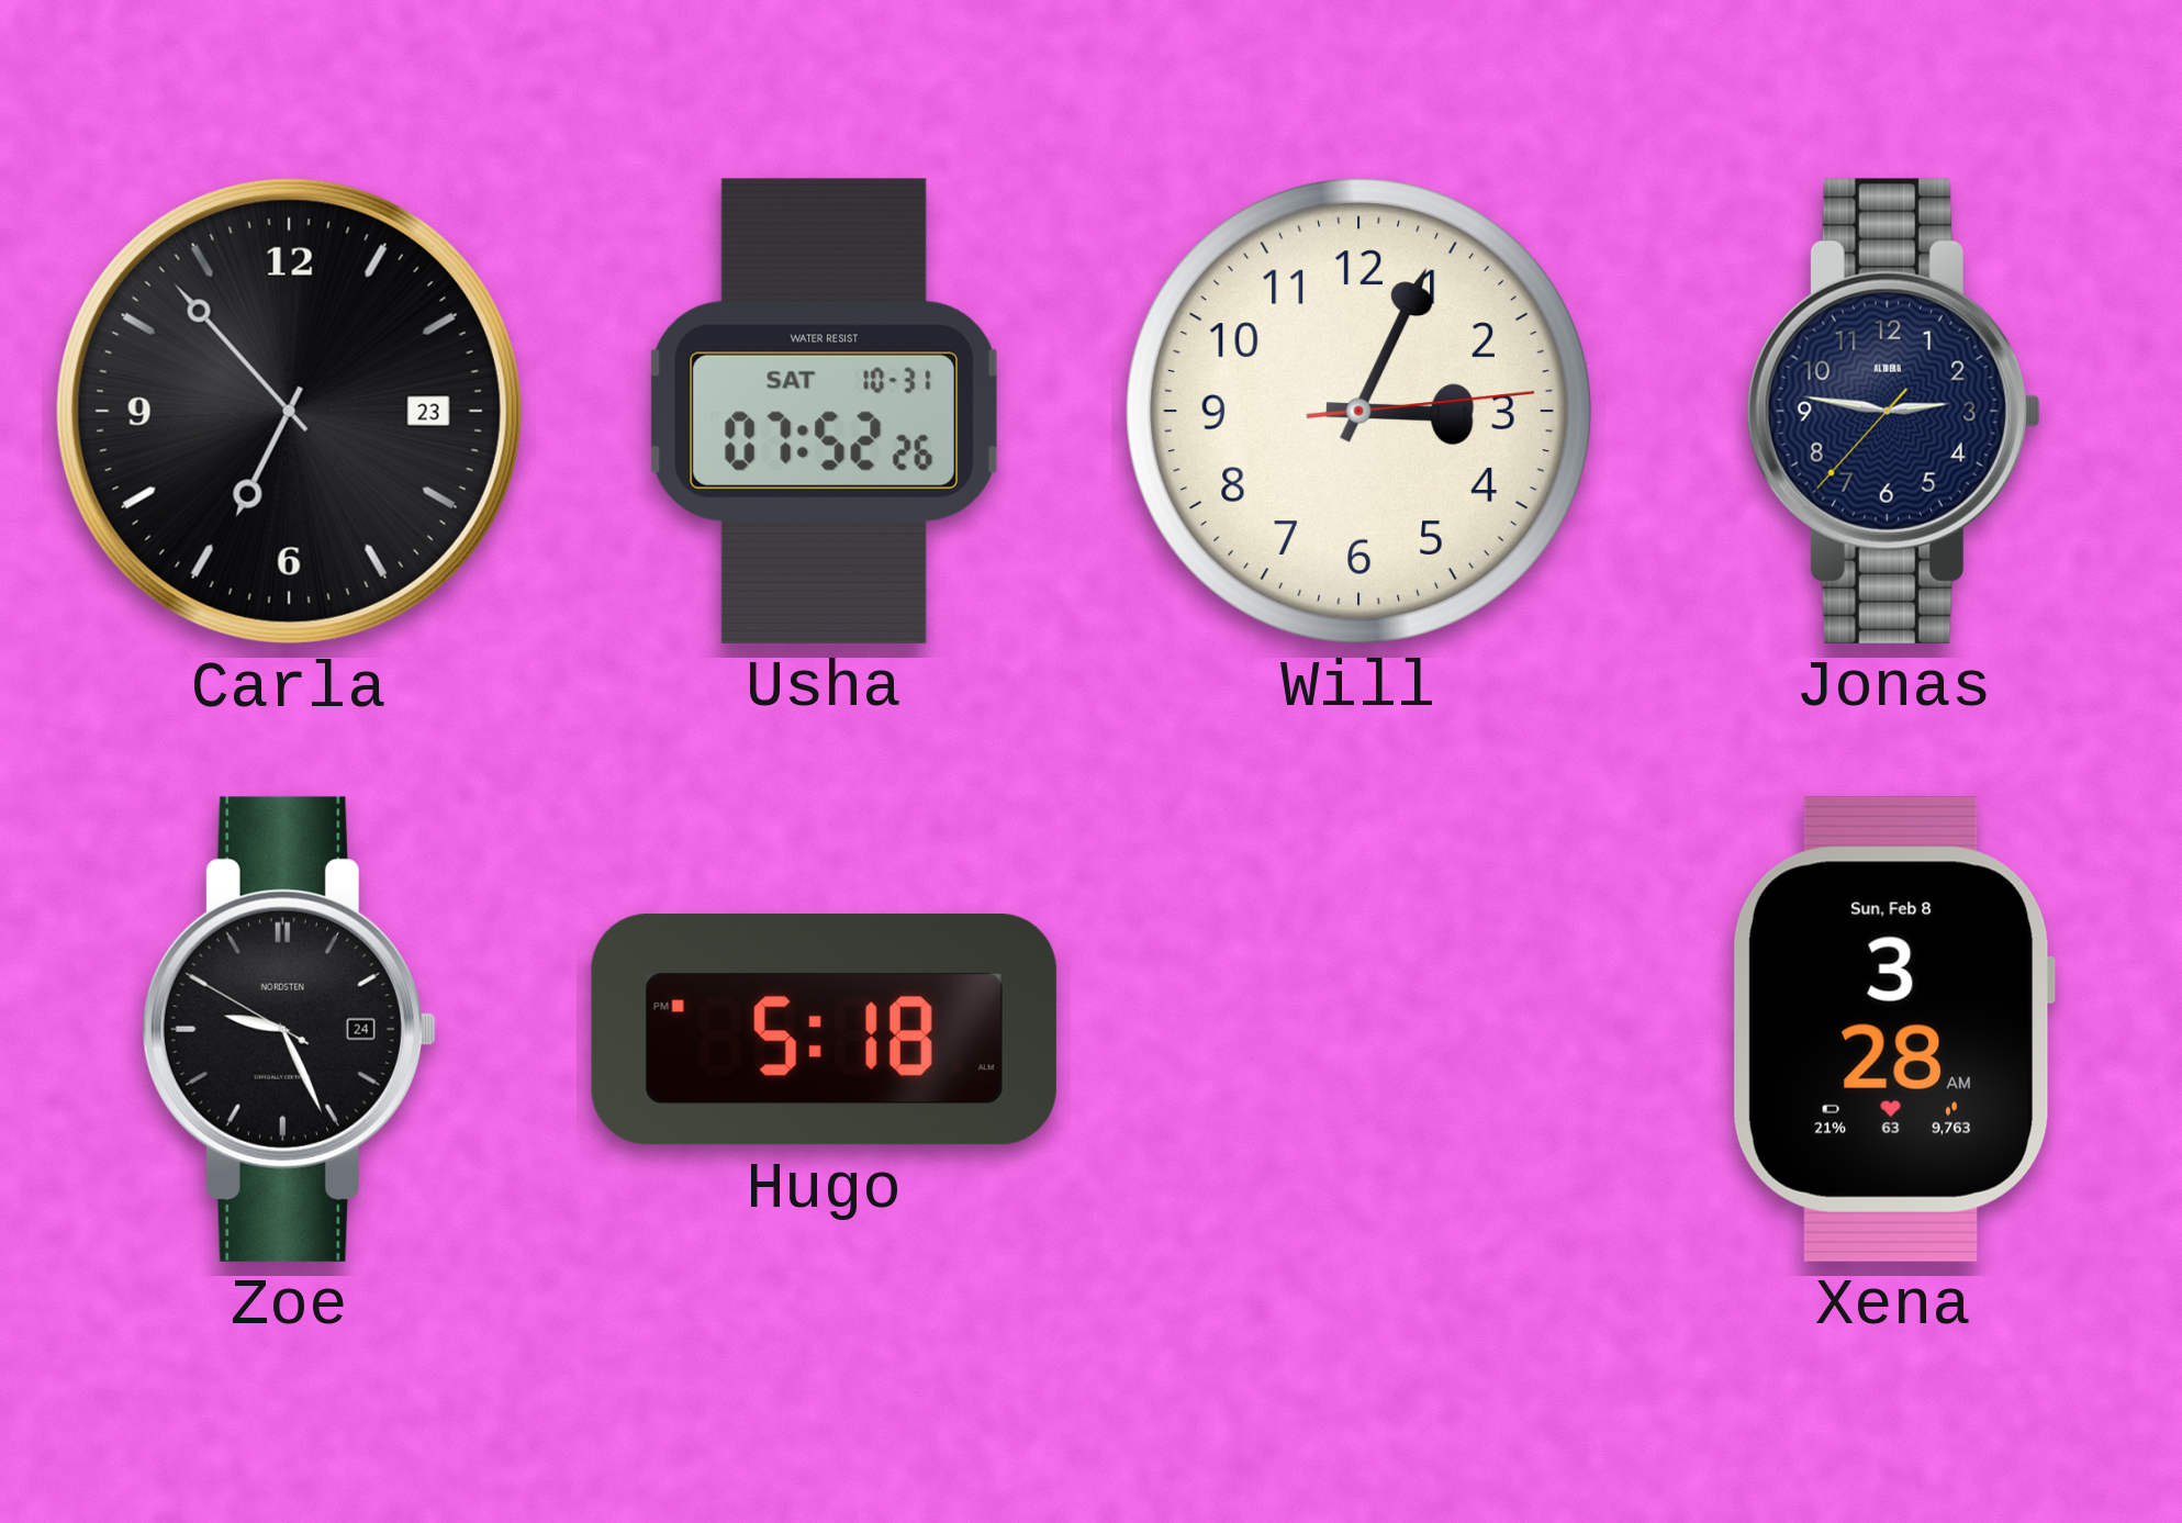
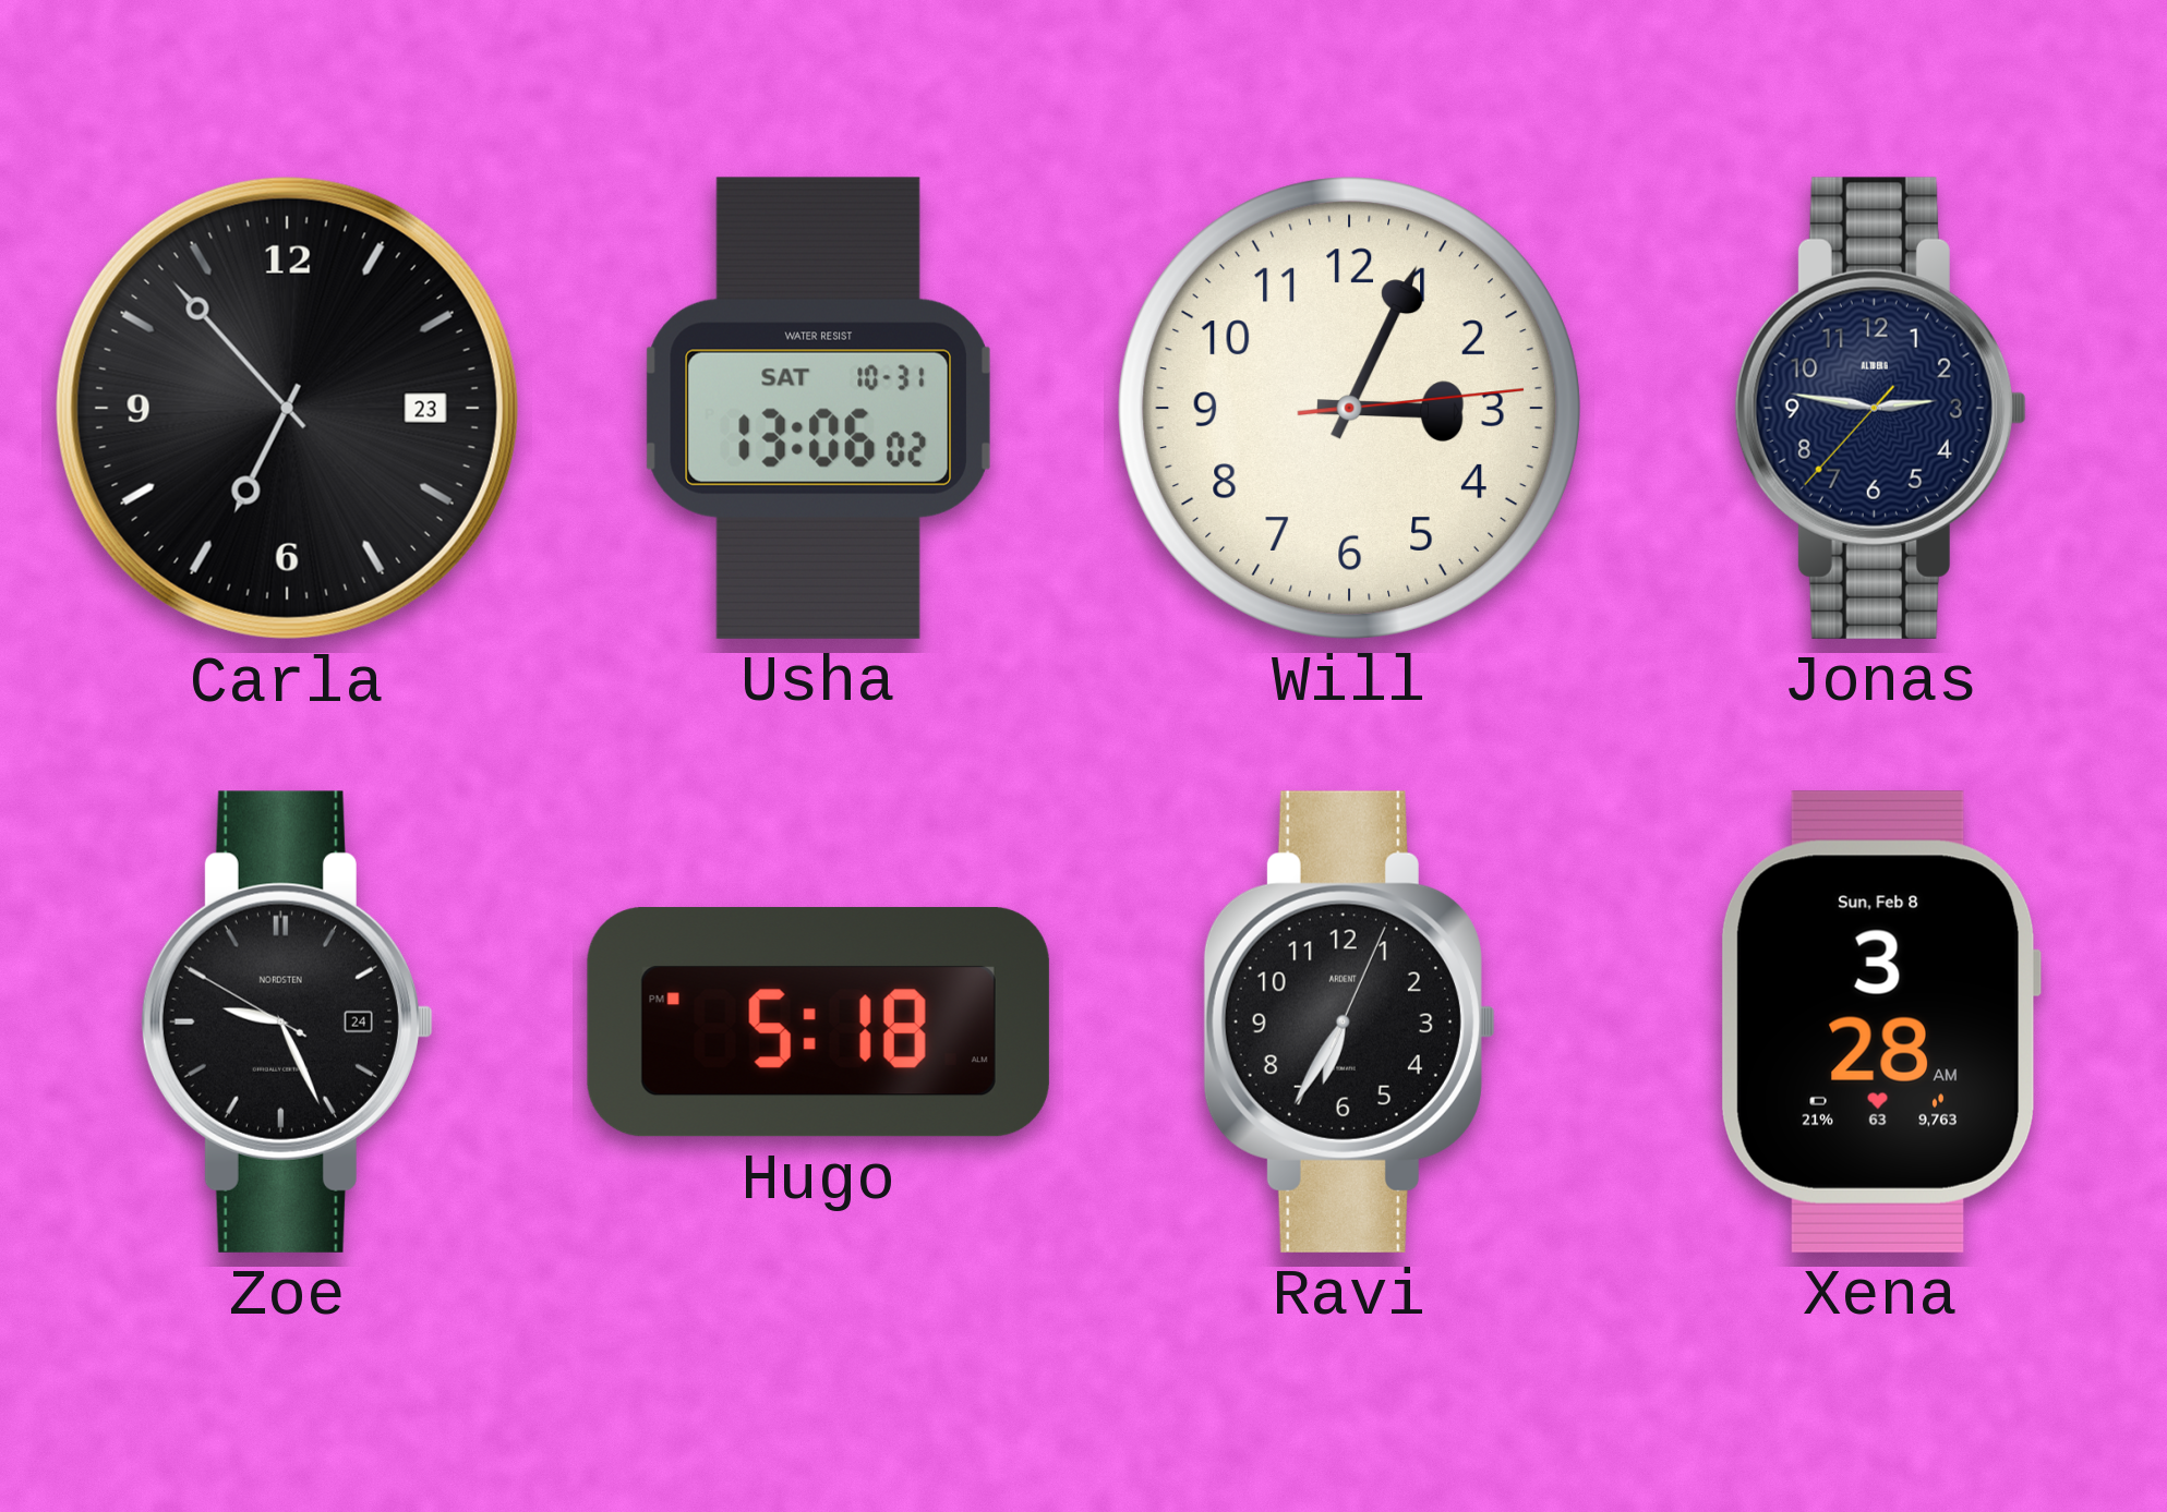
Usha: 07:52 -> 13:06 (818, 408)
Ravi: none -> 6:35 (1349, 1021)
